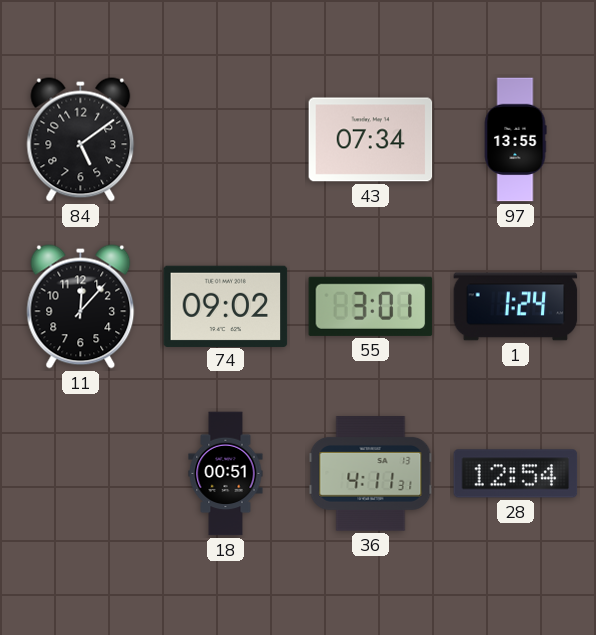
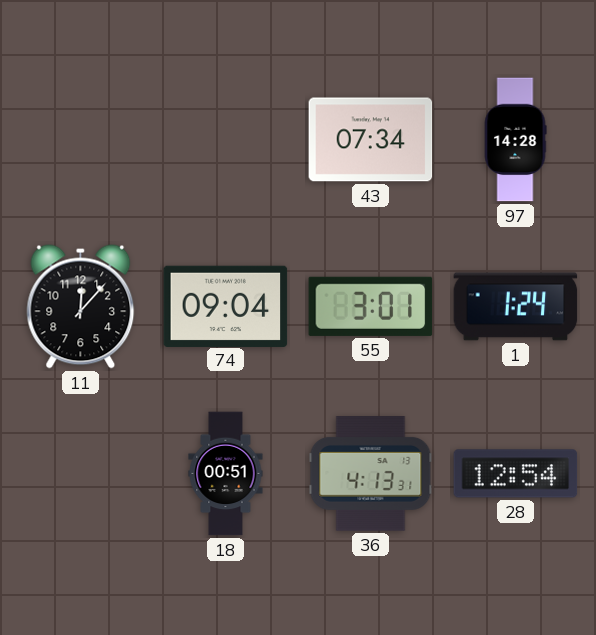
84: 5:09 -> none (81, 140)
97: 13:55 -> 14:28 (515, 140)
74: 09:02 -> 09:04 (226, 306)
36: 4:11 -> 4:13 (371, 474)
